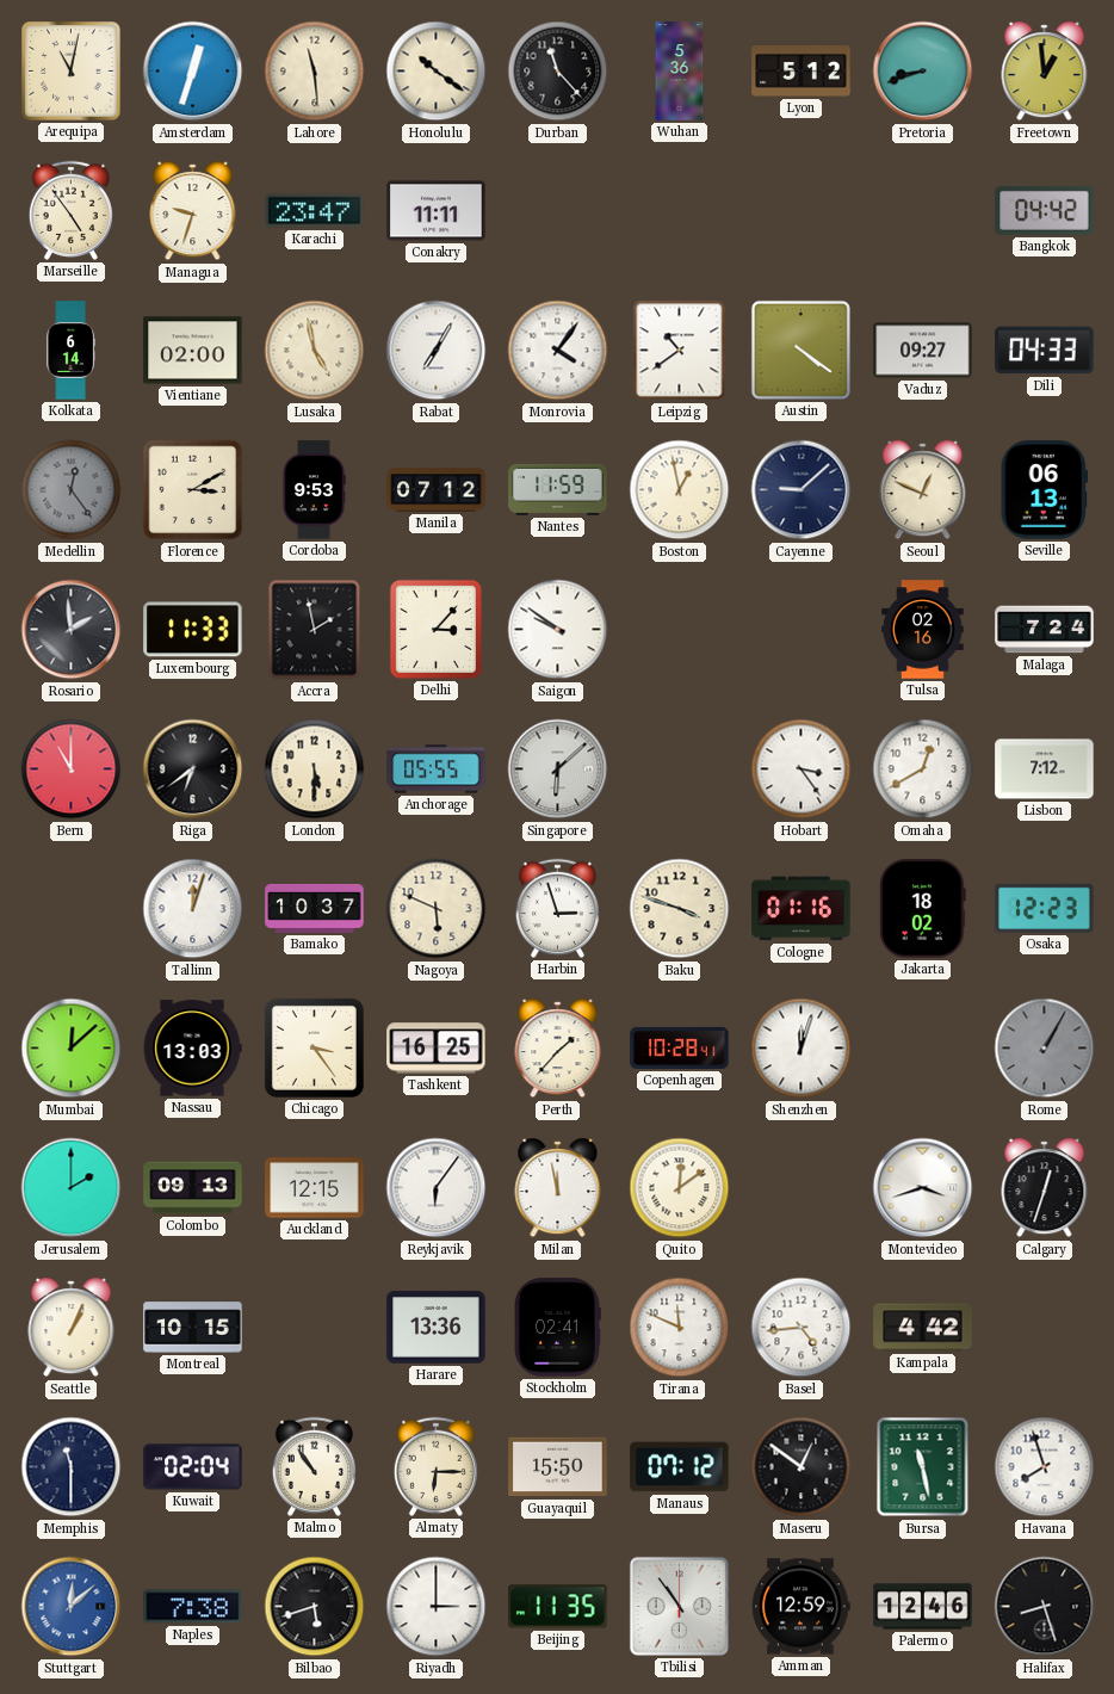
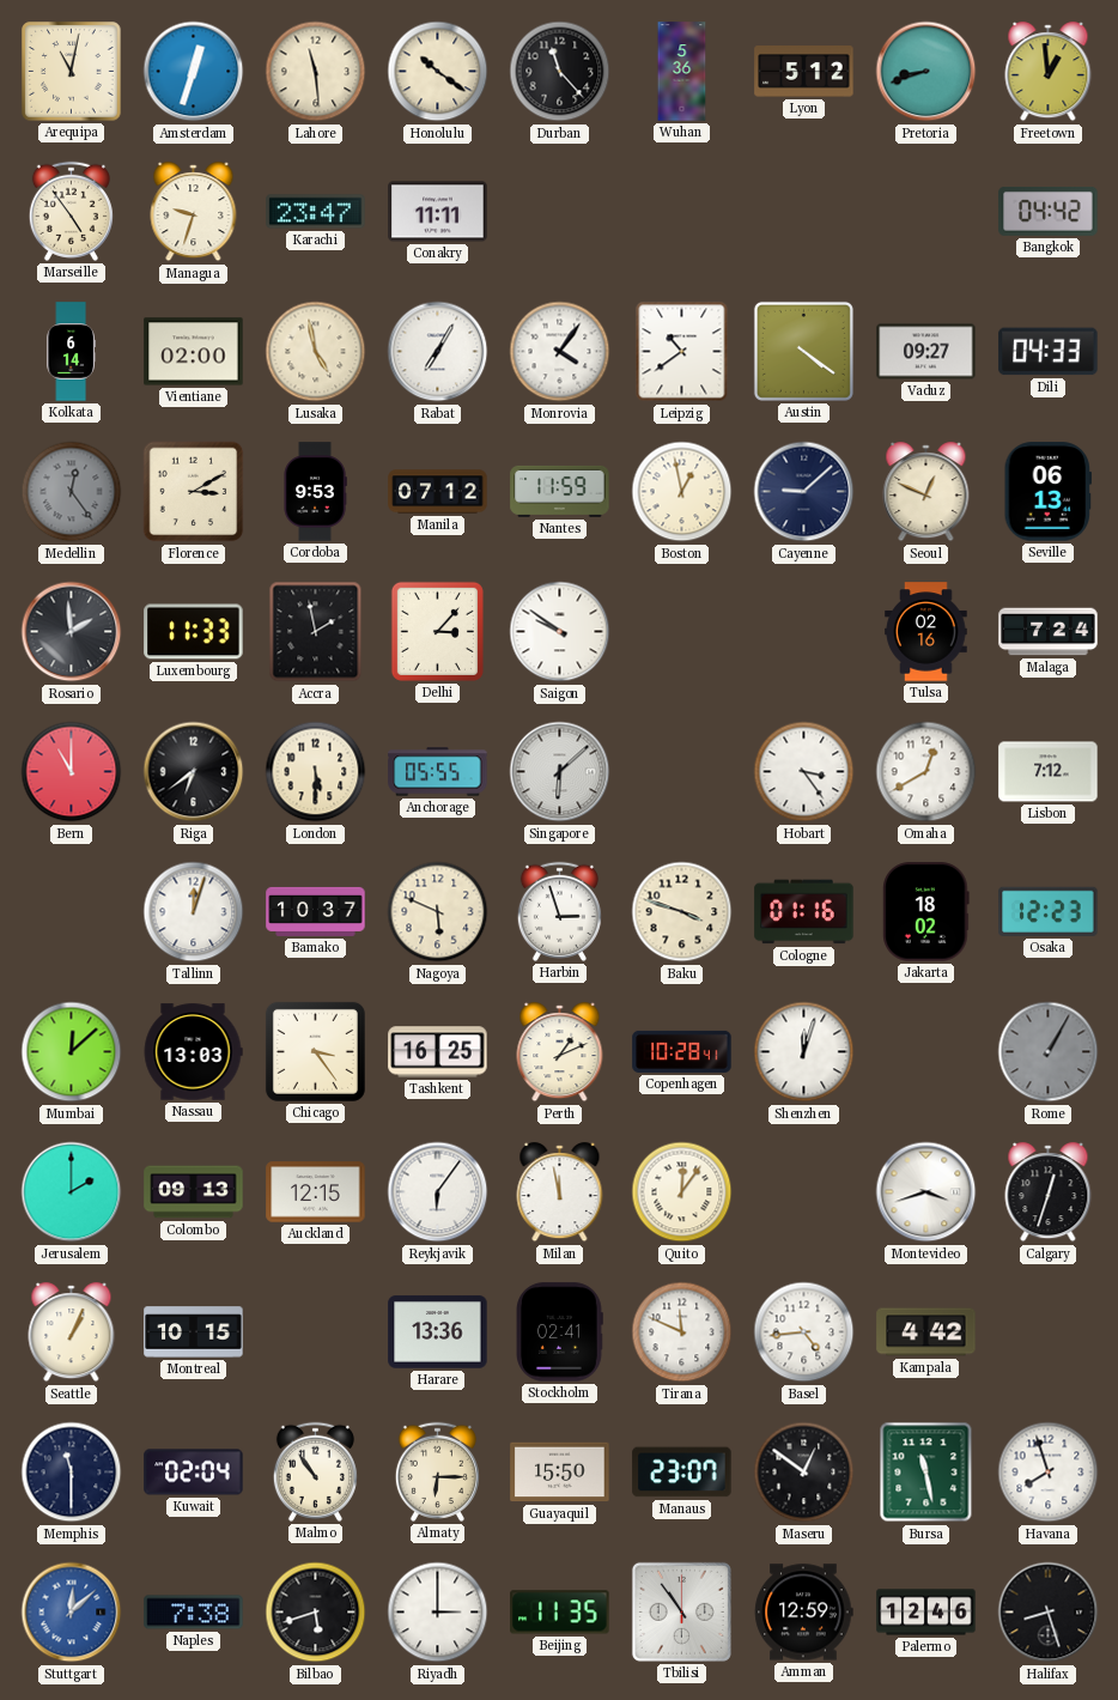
Perth: 1:37 -> 1:11 (560, 1052)
Quito: 12:09 -> 12:06 (682, 1192)
Manaus: 07:12 -> 23:07 (682, 1473)
